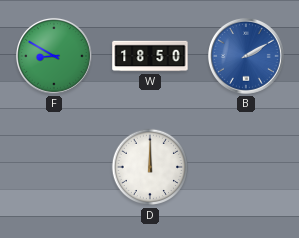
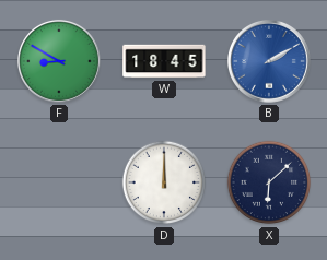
W: 18:50 -> 18:45 (164, 61)
X: none -> 6:08 (269, 182)
